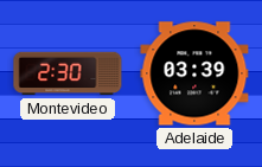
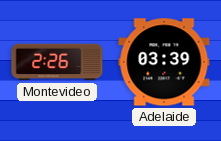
Montevideo: 2:30 -> 2:26 (57, 62)
